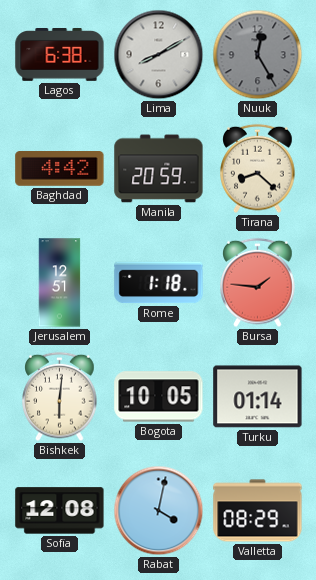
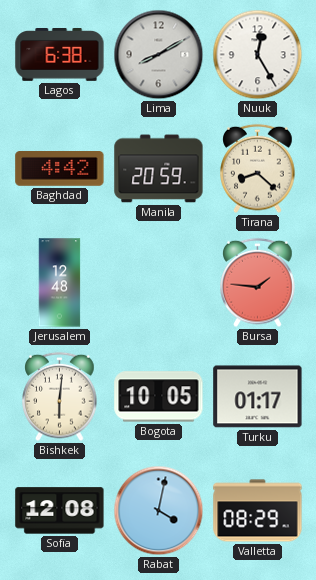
Nuuk dial: grey -> white (258, 55)
Jerusalem: 12:51 -> 12:48 (60, 283)
Rome: 1:18 -> none (159, 283)
Turku: 01:14 -> 01:17 (258, 397)
